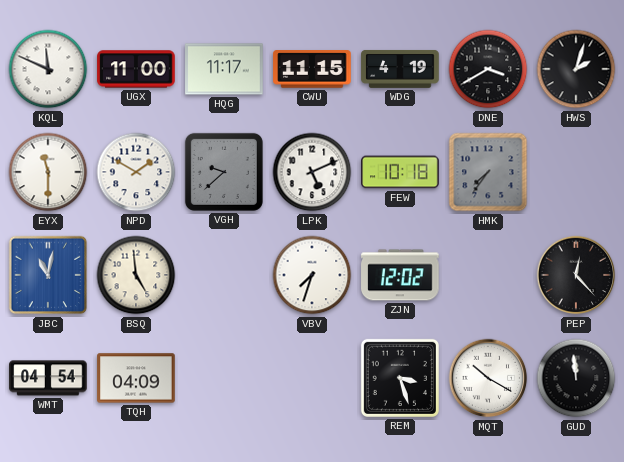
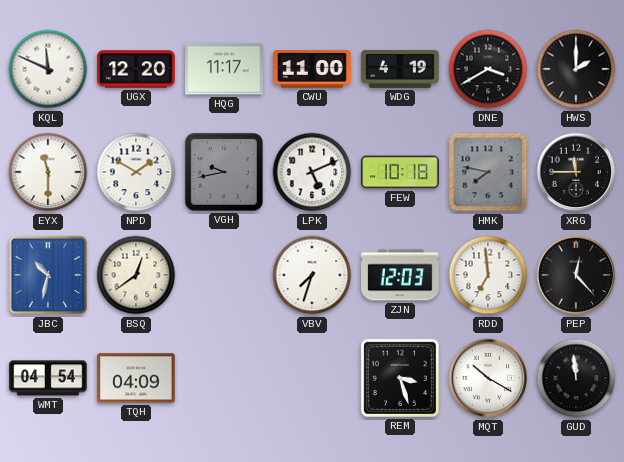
UGX: 11:00 -> 12:20 (136, 69)
CWU: 11:15 -> 11:00 (312, 69)
HWS: 2:03 -> 2:00 (576, 69)
VGH: 9:38 -> 9:43 (224, 172)
HMK: 7:36 -> 7:47 (488, 172)
XRG: none -> 11:45 (576, 172)
JBC: 11:02 -> 10:32 (48, 275)
BSQ: 4:59 -> 12:39 (136, 275)
ZJN: 12:02 -> 12:03 (400, 275)
RDD: none -> 6:59 (488, 275)
